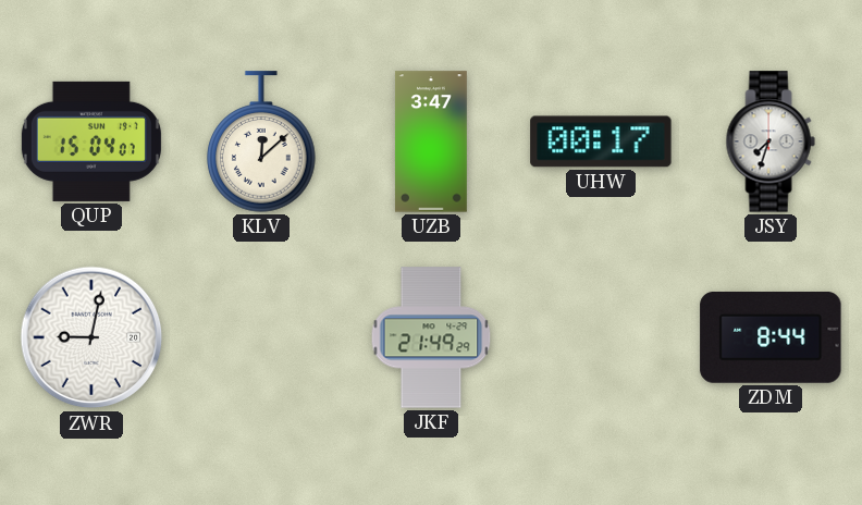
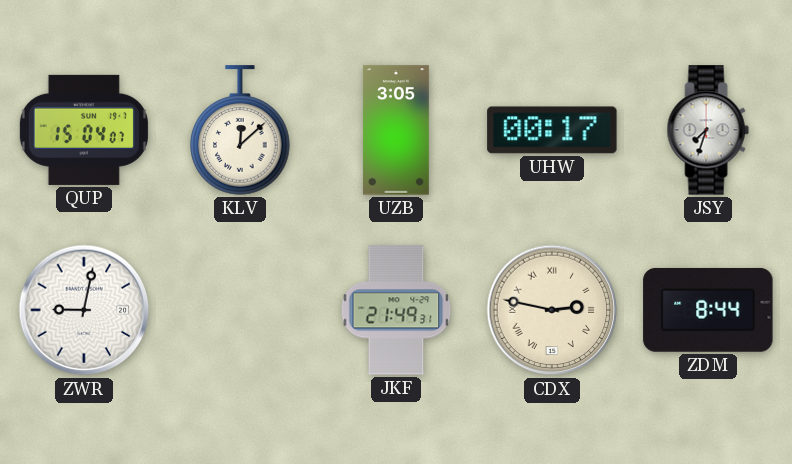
UZB: 3:47 -> 3:05 (396, 130)
JKF: 21:49:29 -> 21:49:31 (396, 310)
CDX: none -> 2:47 (552, 310)
